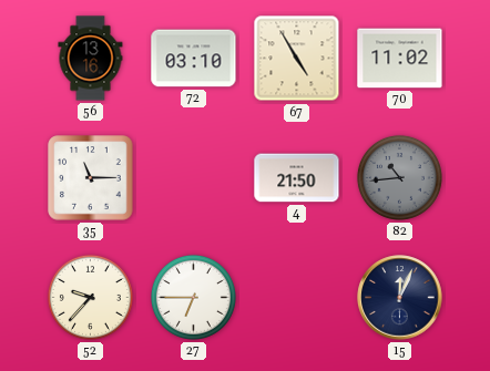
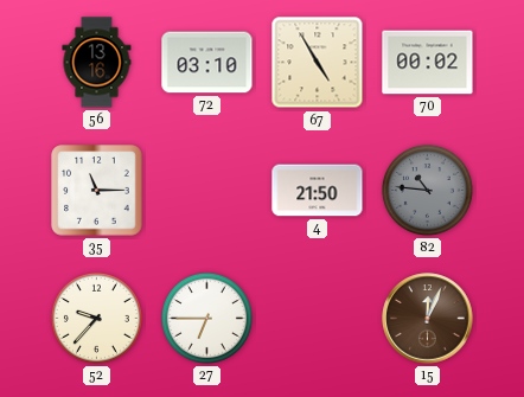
70: 11:02 -> 00:02 (428, 63)
82: 10:44 -> 10:46 (427, 190)
15 dial: navy -> brown (428, 319)
